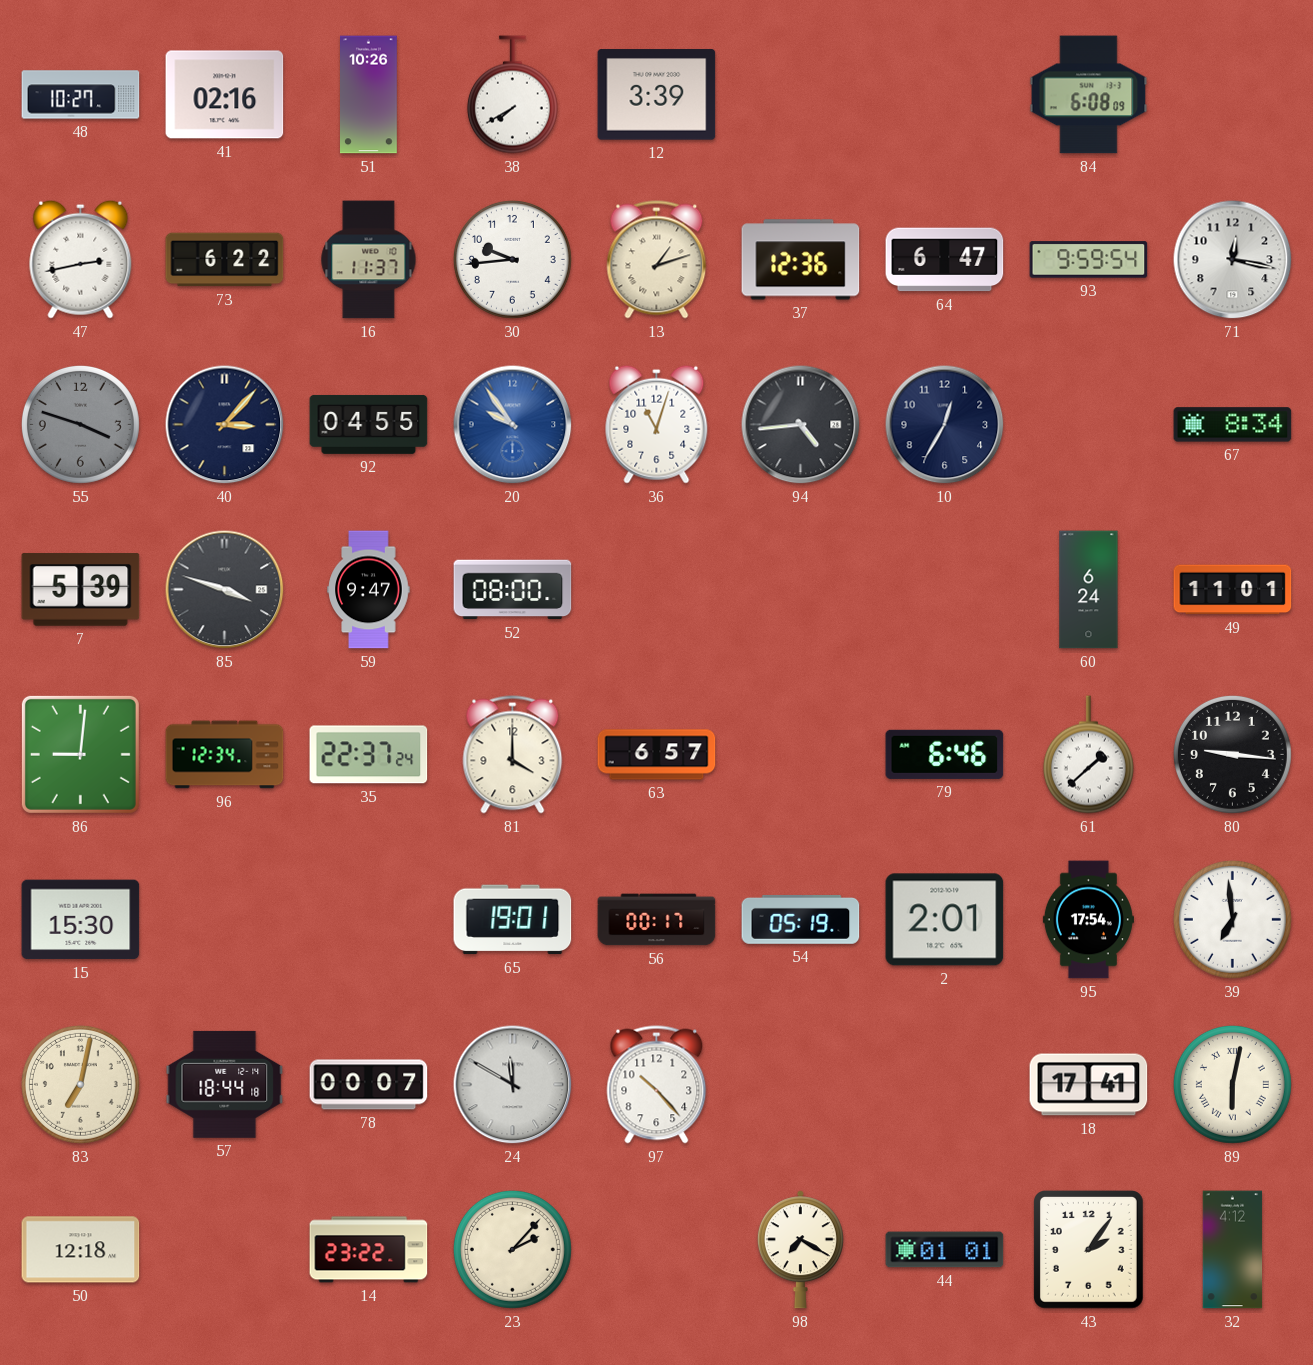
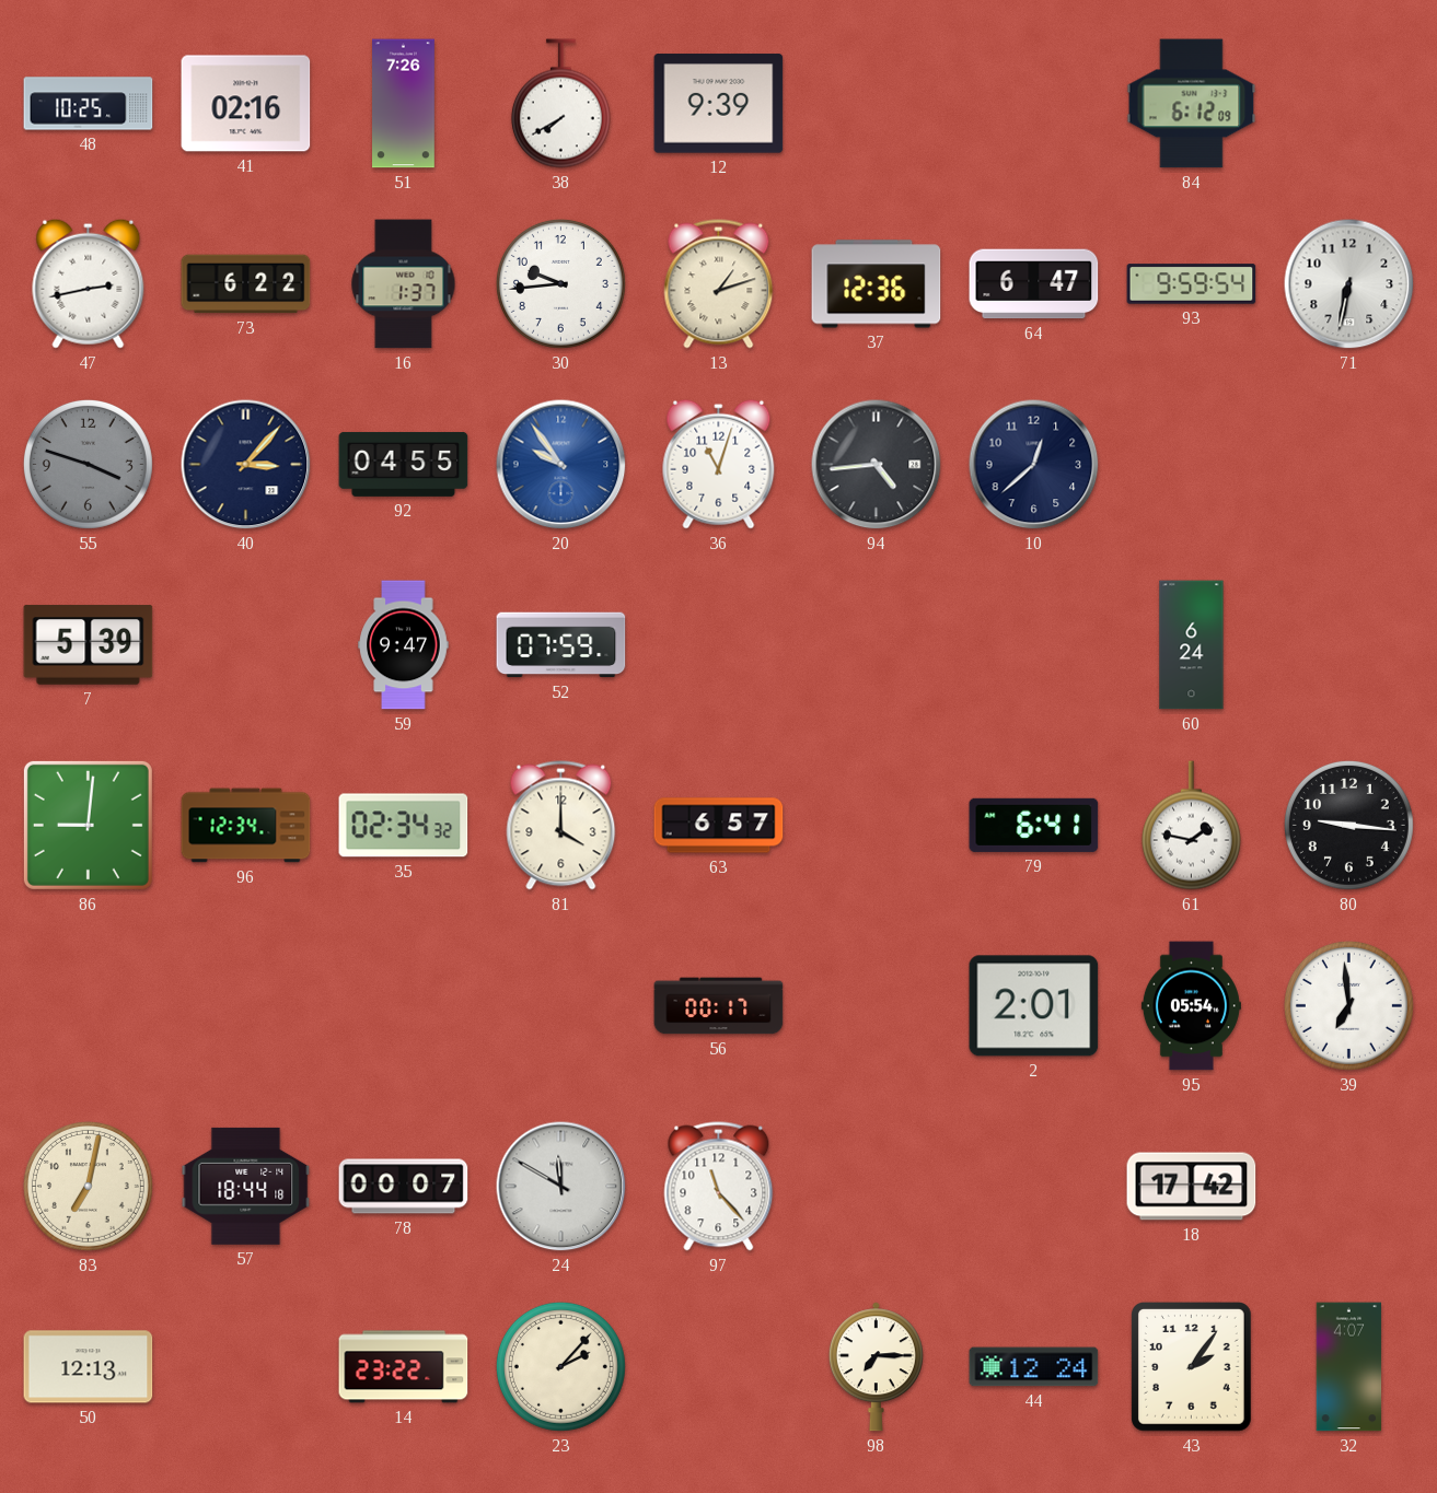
48: 10:27 -> 10:25 (89, 104)
51: 10:26 -> 7:26 (404, 104)
12: 3:39 -> 9:39 (719, 104)
84: 6:08 -> 6:12 (1192, 104)
16: 11:37 -> 1:37 (404, 284)
71: 12:17 -> 6:32 (1349, 284)
10: 12:35 -> 12:38 (1034, 465)
67: 8:34 -> none (1233, 425)
85: 3:48 -> none (225, 590)
52: 08:00 -> 07:59 (561, 645)
49: 11:01 -> none (1233, 590)
35: 22:37 -> 02:34 (404, 826)
79: 6:46 -> 6:41 (1034, 825)
61: 1:38 -> 1:47 (1191, 826)
15: 15:30 -> none (81, 920)
65: 19:01 -> none (513, 920)
54: 05:19 -> none (801, 919)
95: 17:54 -> 05:54 (1191, 1006)
97: 10:23 -> 11:23 (719, 1187)
18: 17:41 -> 17:42 (1192, 1187)
89: 6:02 -> none (1232, 1084)
50: 12:18 -> 12:13 (89, 1367)
98: 7:20 -> 7:15 (876, 1367)
44: 01:01 -> 12:24 (1034, 1367)
32: 4:12 -> 4:07 (1349, 1367)
